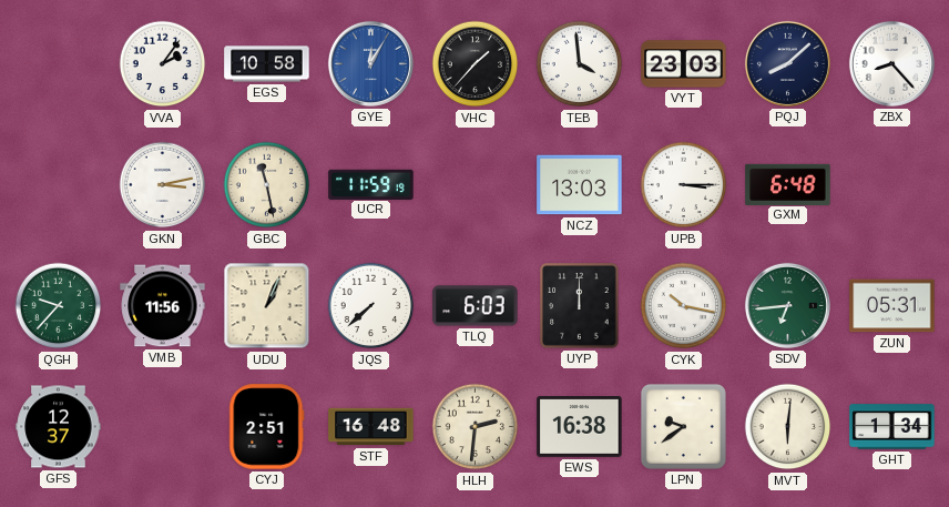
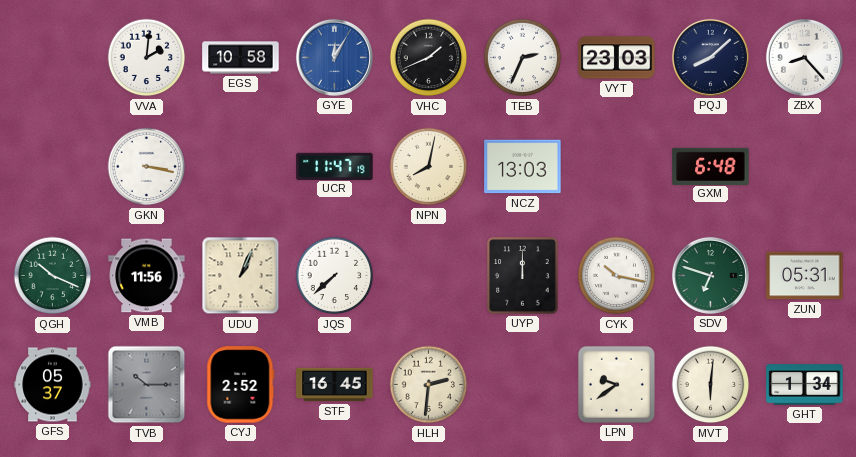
VVA: 2:06 -> 2:01 (147, 58)
VHC: 1:37 -> 1:41 (429, 58)
TEB: 3:59 -> 2:34 (523, 58)
GKN: 3:13 -> 3:17 (147, 167)
GBC: 11:28 -> none (267, 185)
UCR: 11:59 -> 11:47 (335, 166)
NPN: none -> 8:02 (429, 167)
UPB: 3:15 -> none (684, 185)
QGH: 9:37 -> 10:19 (53, 276)
TLQ: 6:03 -> none (476, 306)
SDV: 6:44 -> 6:48 (710, 275)
GFS: 12:37 -> 05:37 (53, 385)
TVB: none -> 10:15 (147, 385)
CYJ: 2:51 -> 2:52 (241, 385)
STF: 16:48 -> 16:45 (335, 385)
EWS: 16:38 -> none (580, 427)
